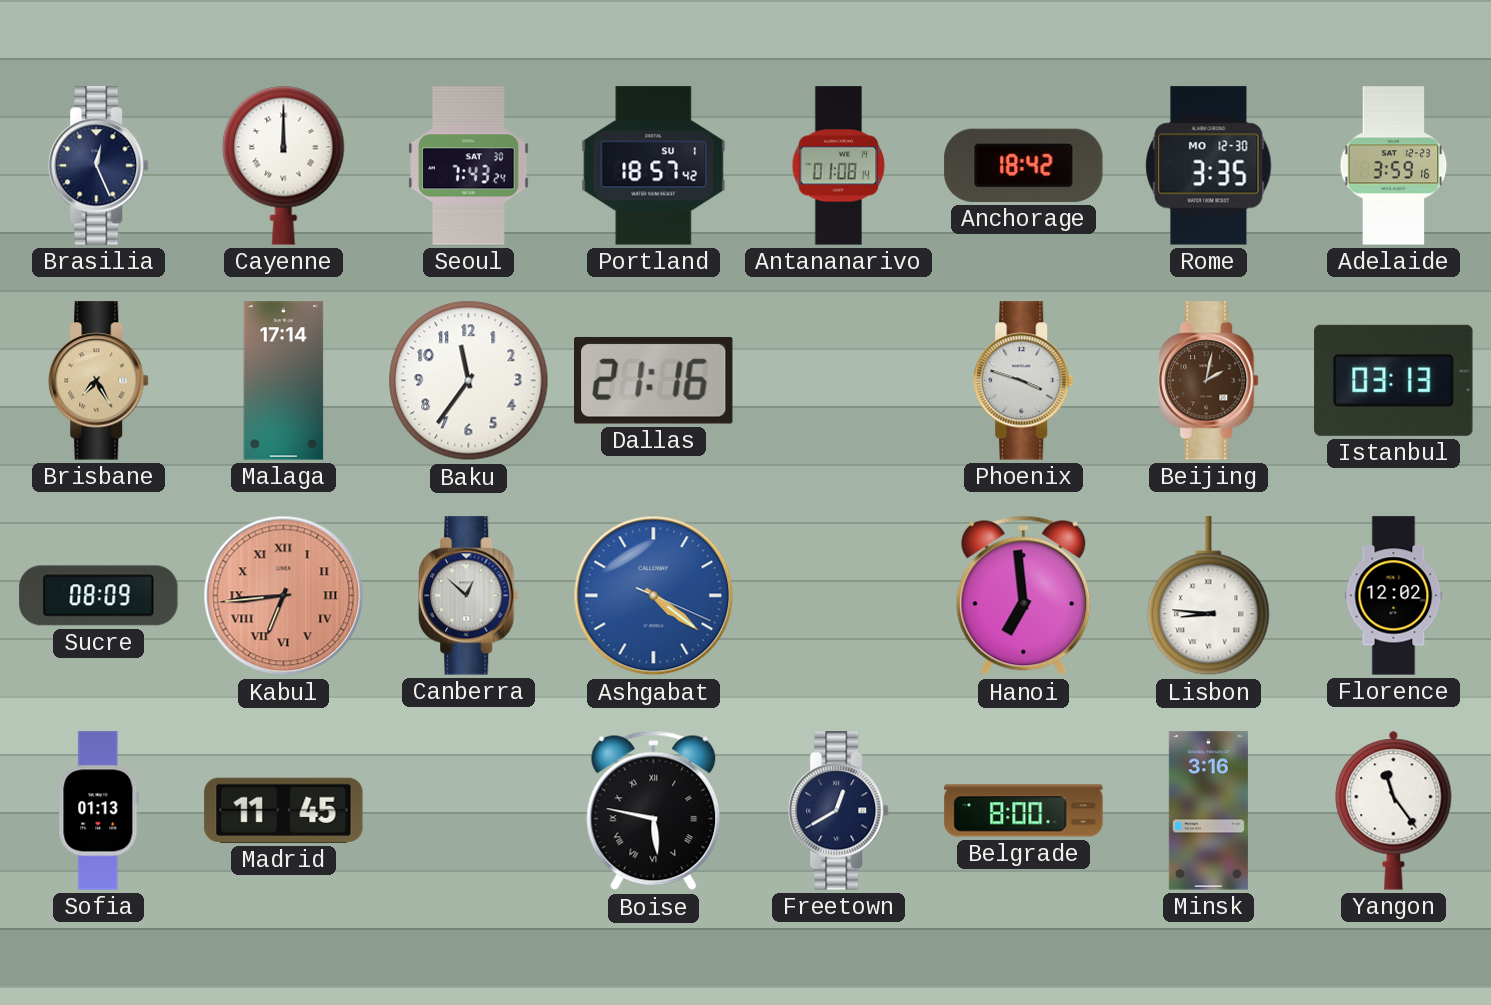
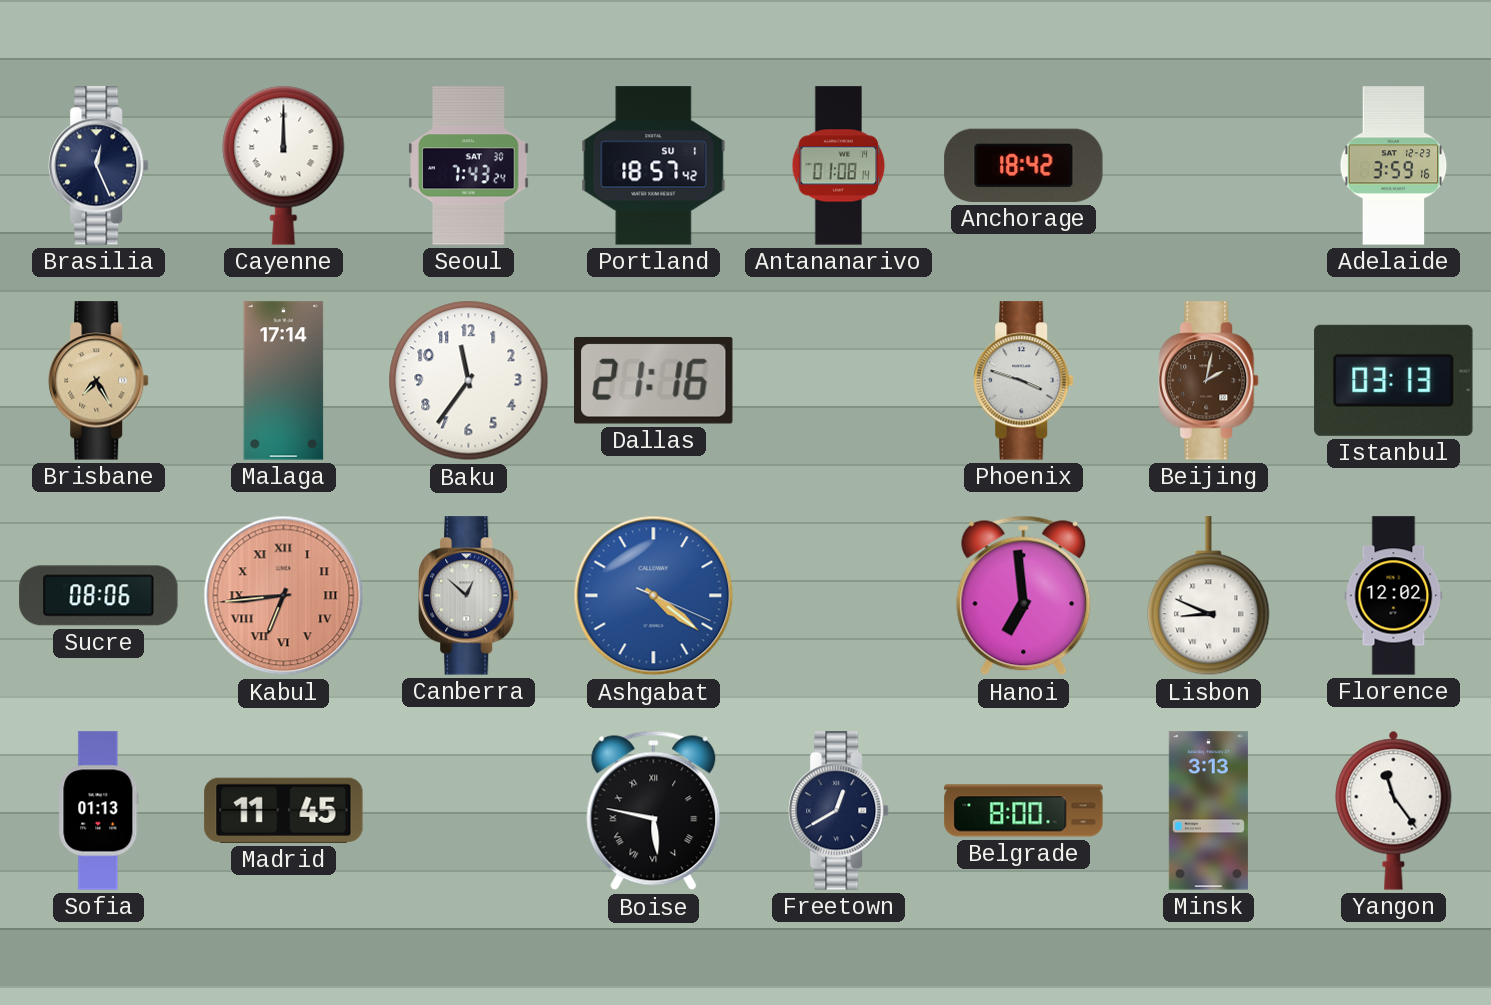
Rome: 3:35 -> none (1209, 166)
Sucre: 08:09 -> 08:06 (99, 596)
Lisbon: 8:46 -> 8:49 (1209, 596)
Minsk: 3:16 -> 3:13 (1208, 811)
